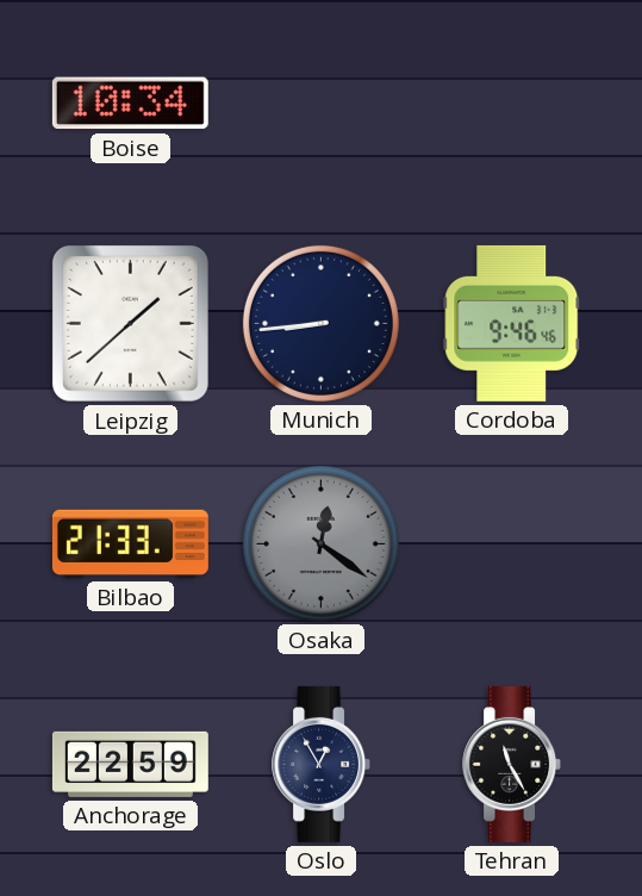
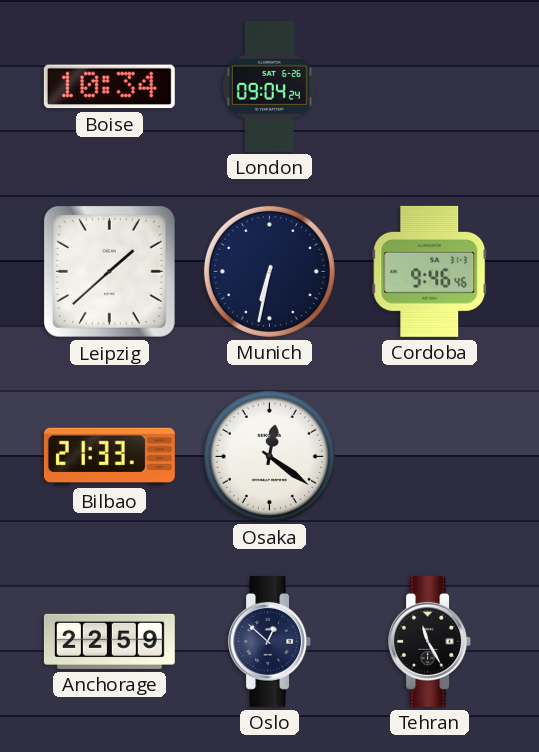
London: none -> 09:04 (269, 86)
Munich: 8:44 -> 6:32 (269, 271)
Osaka dial: grey -> white (269, 456)
Oslo: 12:55 -> 12:52 (270, 641)
